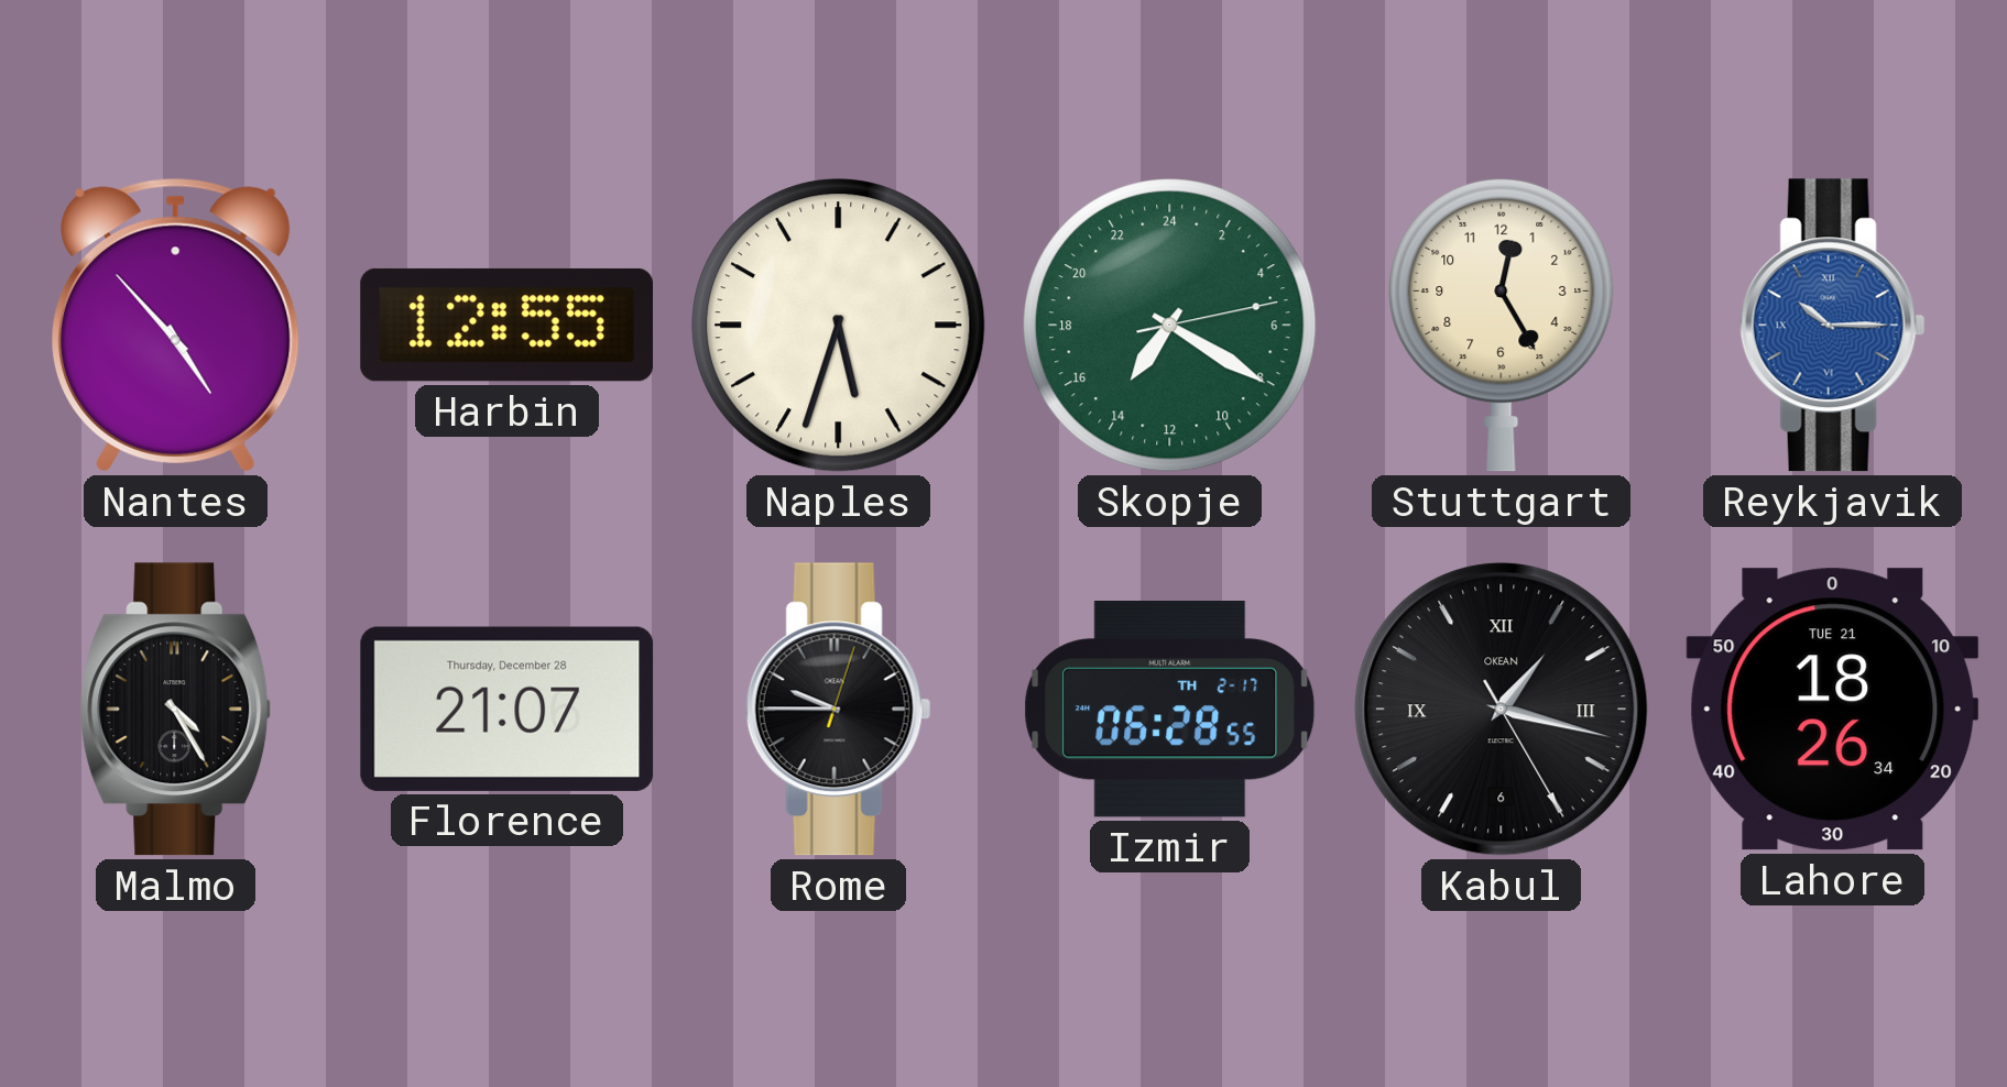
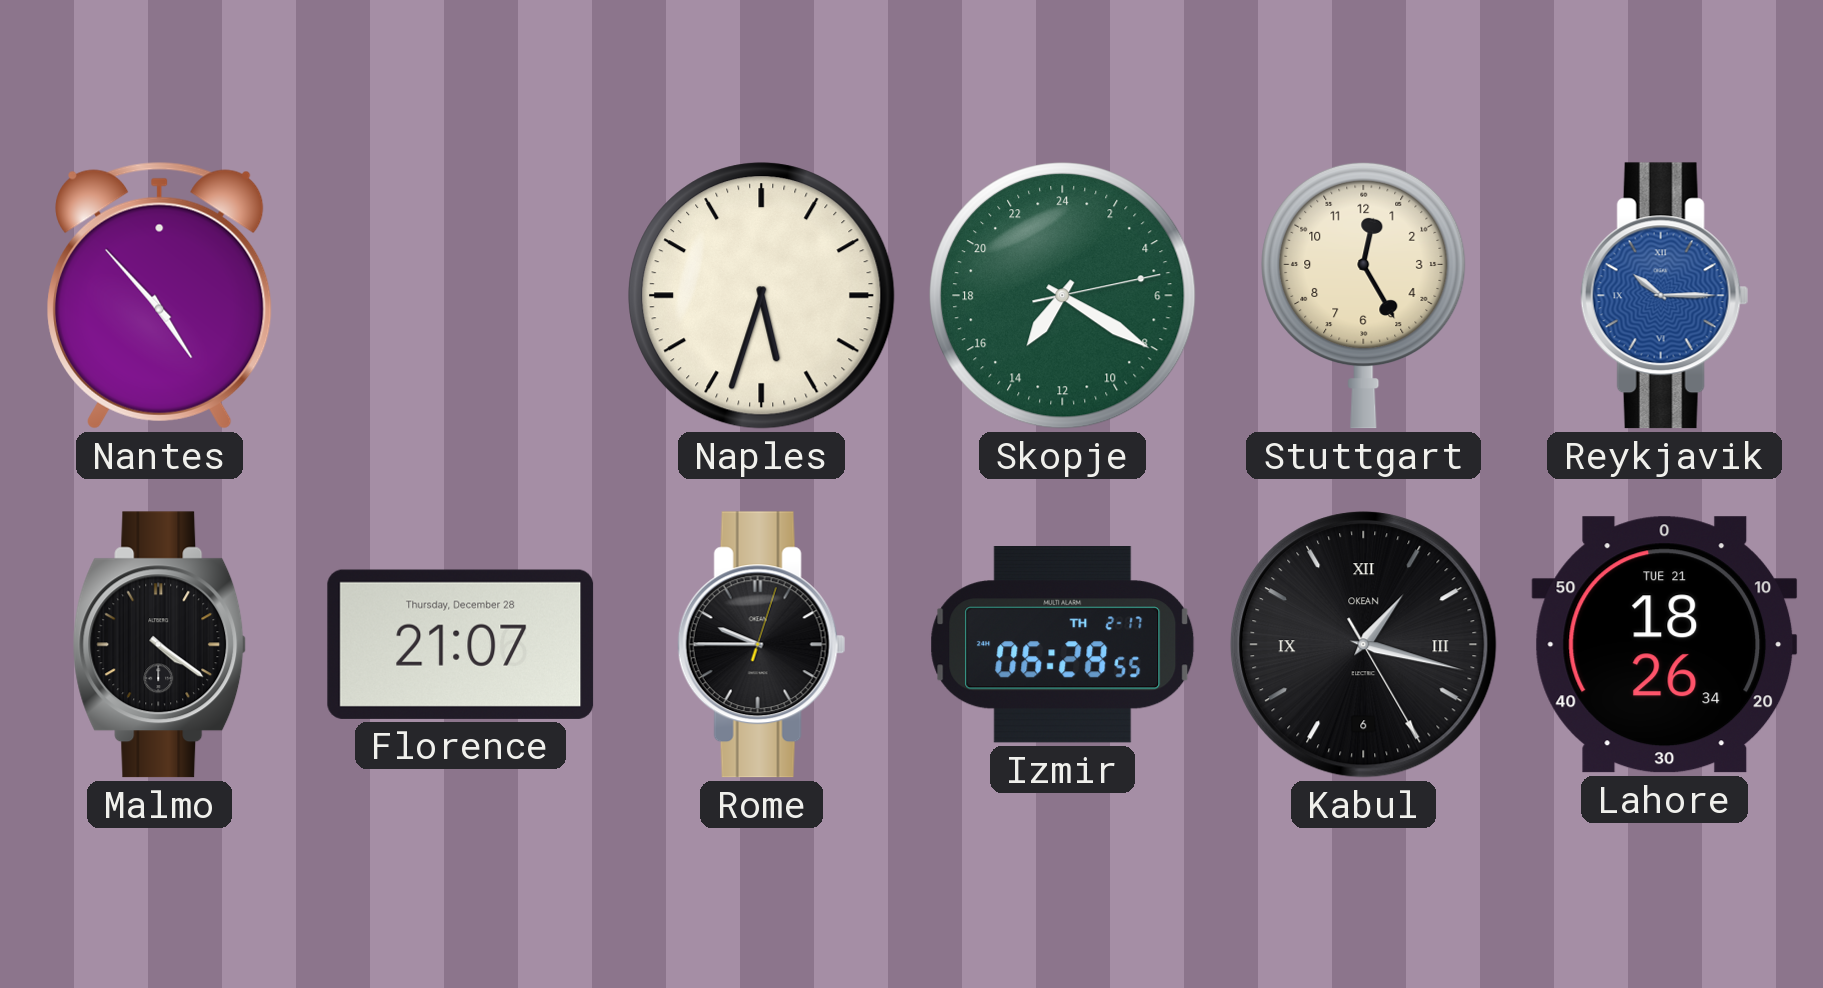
Harbin: 12:55 -> none (506, 325)
Malmo: 4:25 -> 4:21 (160, 645)
